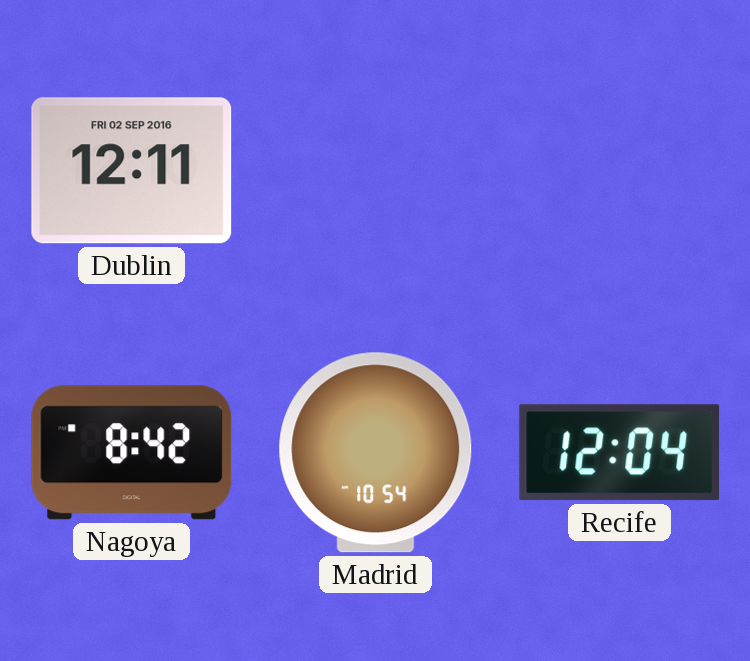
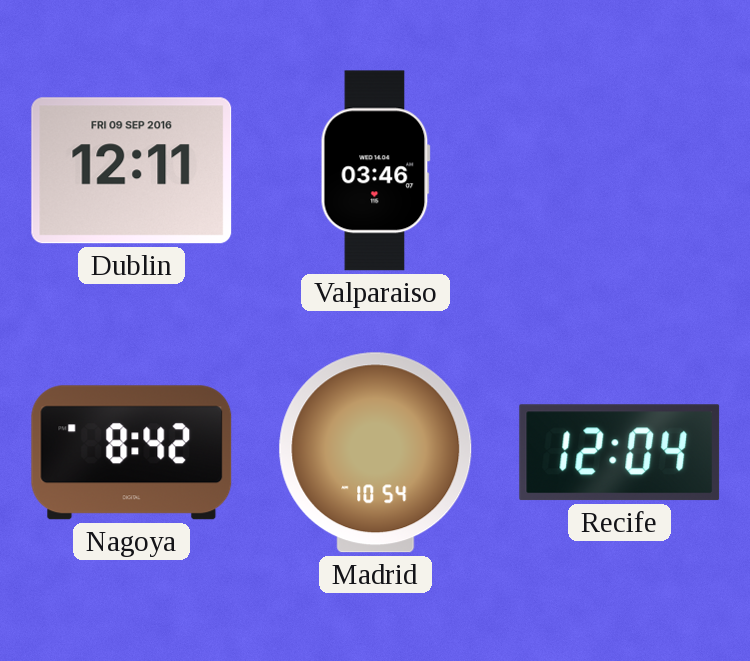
Dublin date: FRI 02 SEP 2016 -> FRI 09 SEP 2016 (132, 171)
Valparaiso: none -> 03:46 (375, 171)
